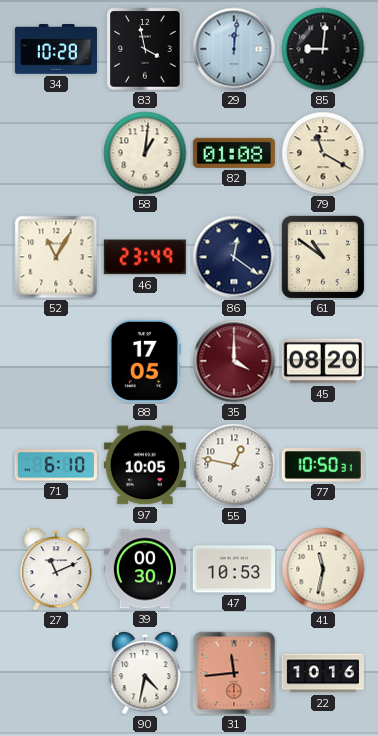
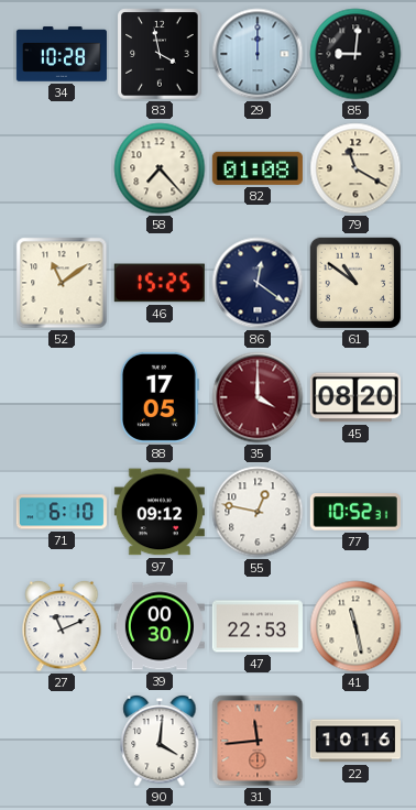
29: 12:01 -> 12:00 (258, 54)
58: 1:01 -> 7:23 (160, 168)
52: 11:05 -> 11:09 (62, 283)
46: 23:49 -> 15:25 (160, 283)
97: 10:05 -> 09:12 (160, 512)
77: 10:50 -> 10:52 (355, 512)
47: 10:53 -> 22:53 (258, 626)
41: 11:32 -> 11:28 (355, 626)
90: 4:32 -> 4:01 (160, 741)
